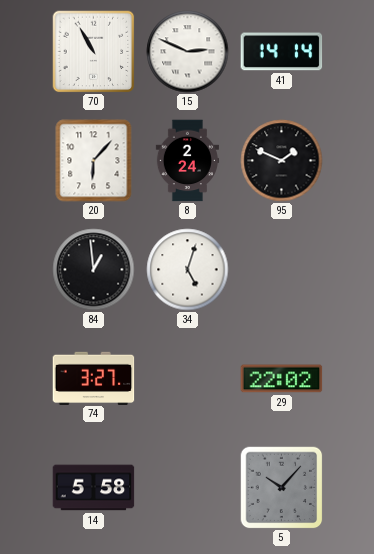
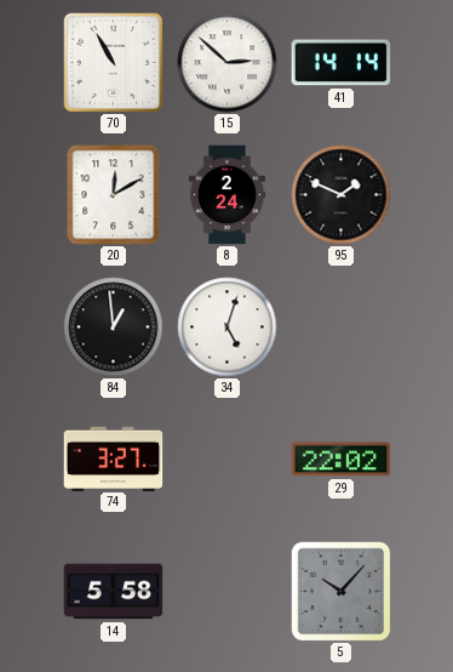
15: 2:49 -> 2:52 (228, 63)
20: 6:07 -> 12:10 (114, 195)
